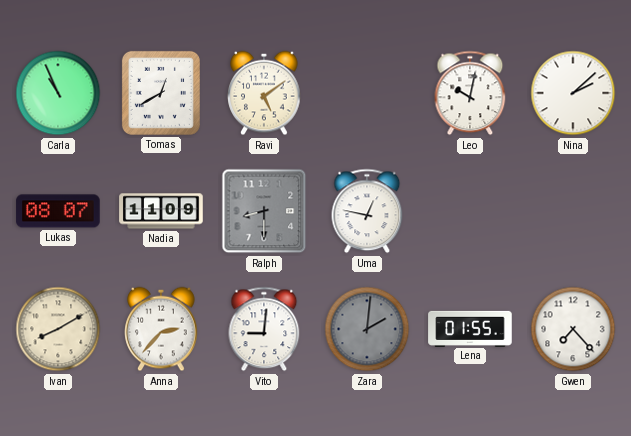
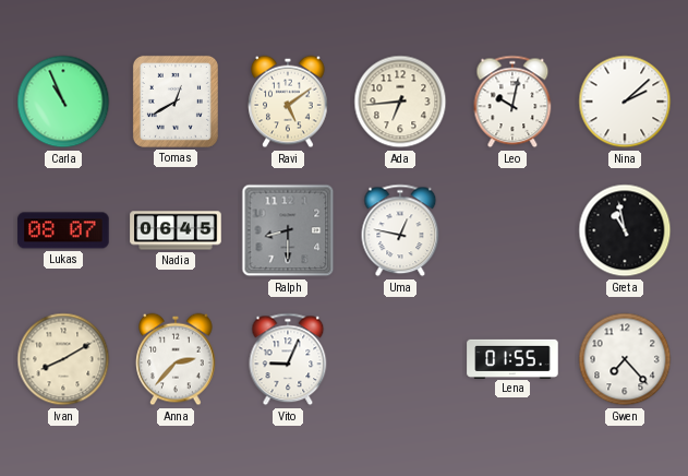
Ada: none -> 6:44 (400, 102)
Nadia: 11:09 -> 06:45 (176, 230)
Greta: none -> 10:58 (625, 230)
Vito: 9:01 -> 9:04 (288, 359)
Zara: 2:01 -> none (367, 329)
